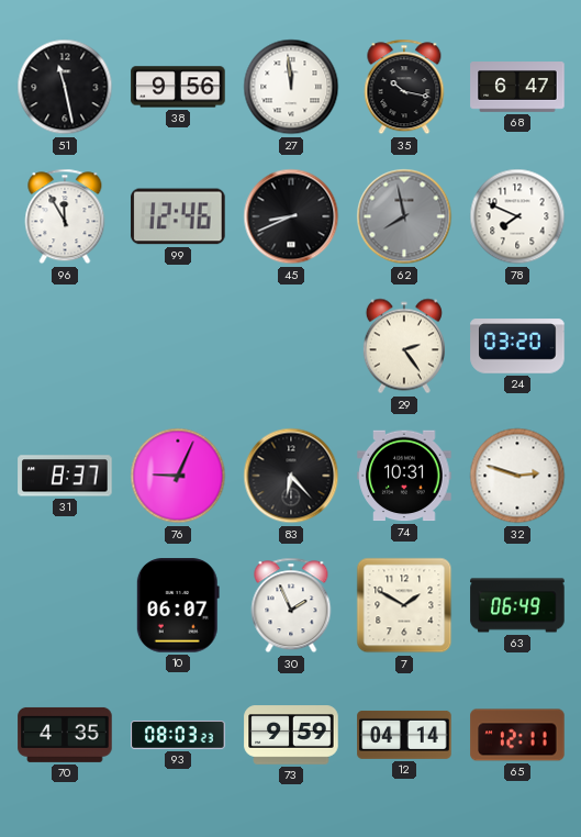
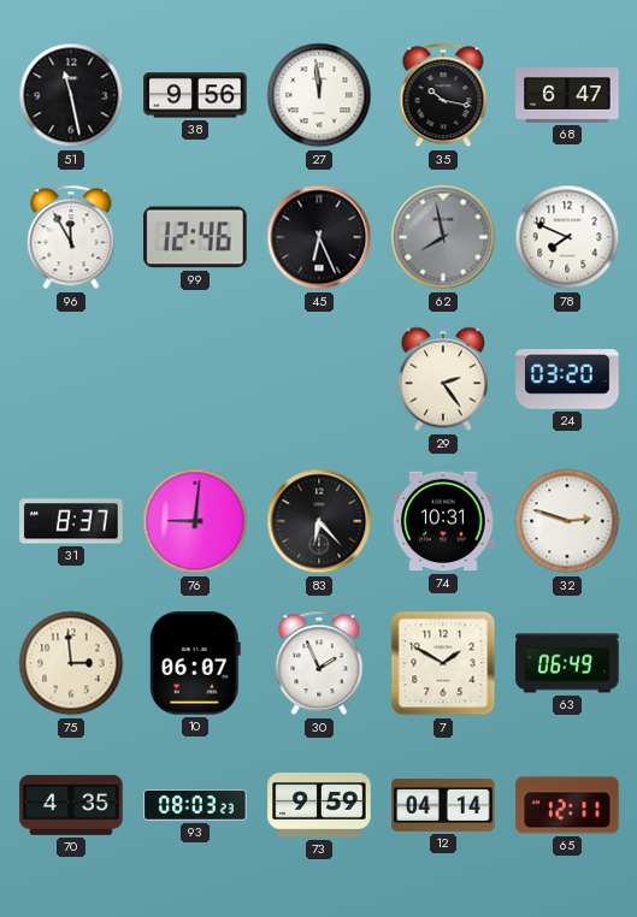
45: 8:41 -> 6:26 (319, 237)
76: 9:04 -> 9:01 (195, 521)
75: none -> 2:59 (71, 663)
